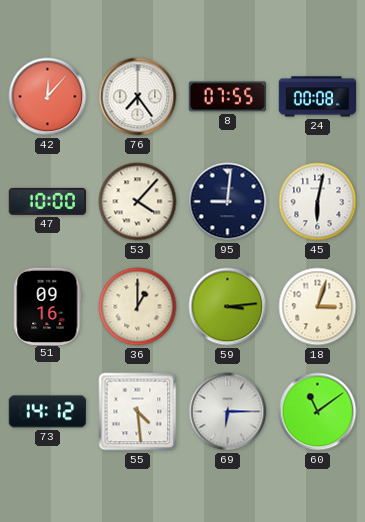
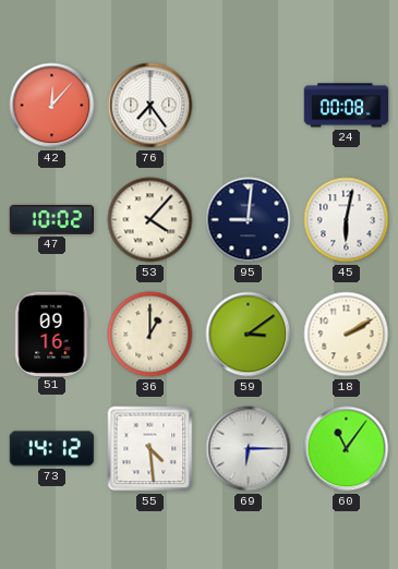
8: 07:55 -> none (227, 97)
47: 10:00 -> 10:02 (52, 219)
59: 3:14 -> 3:09 (249, 335)
18: 3:03 -> 2:10 (347, 335)
60: 11:09 -> 11:06 (347, 449)
